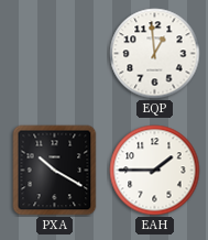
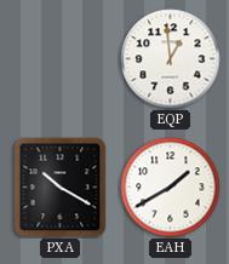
EAH: 1:45 -> 1:40 (171, 188)
